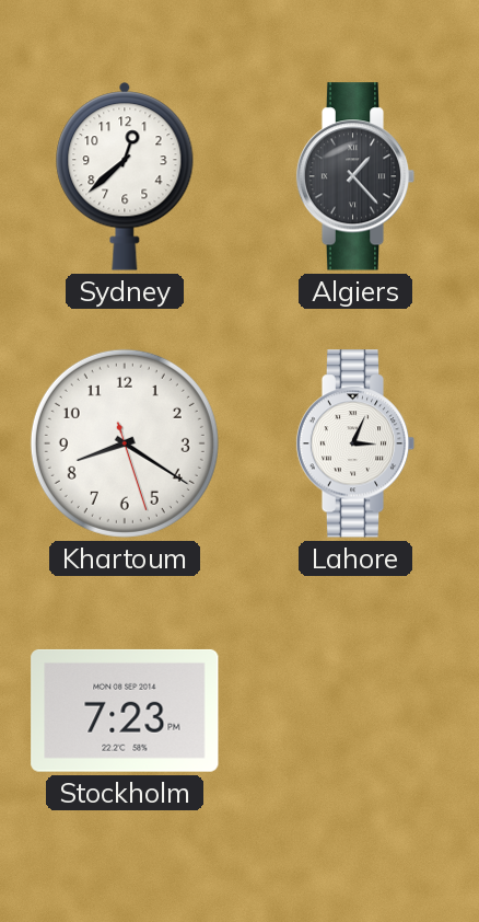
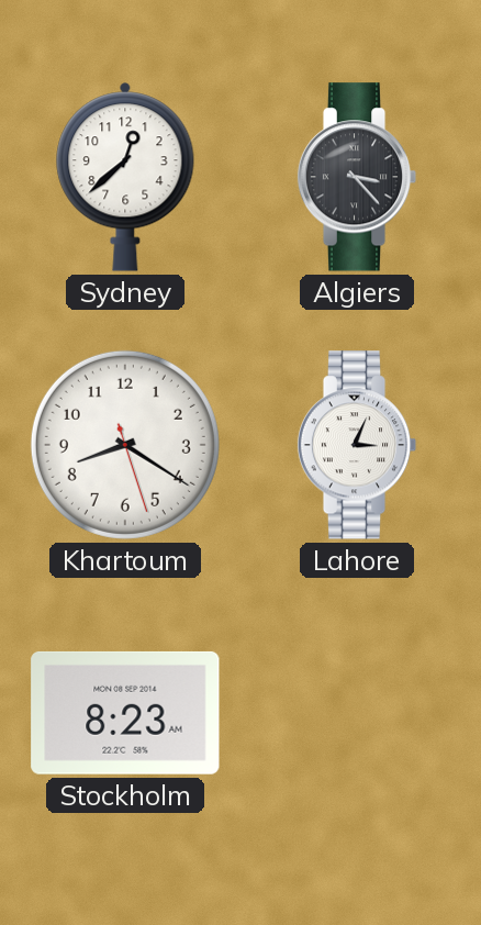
Algiers: 1:23 -> 3:23 (357, 177)
Stockholm: 7:23 -> 8:23 (125, 713)
